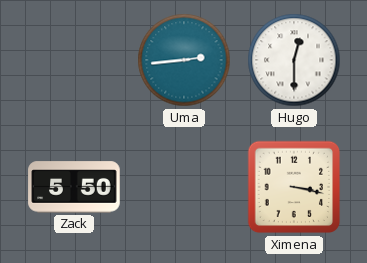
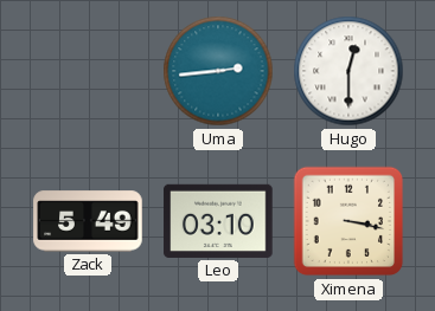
Zack: 5:50 -> 5:49 (88, 221)
Leo: none -> 03:10 (218, 221)
